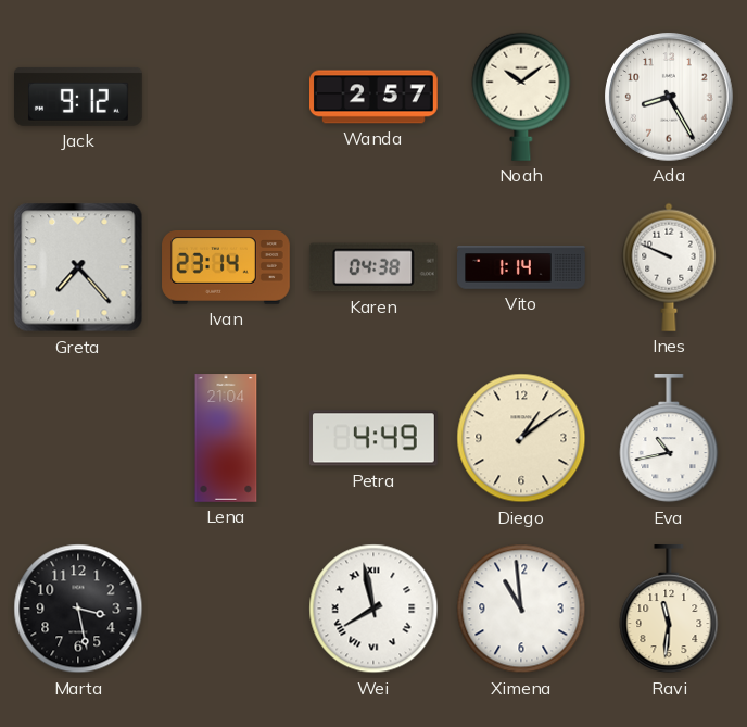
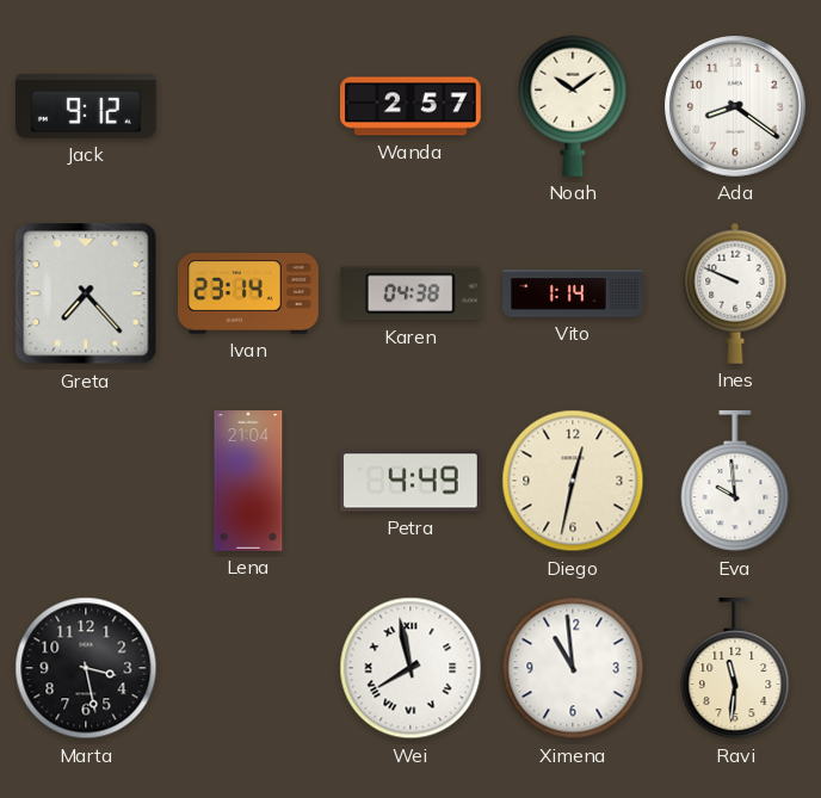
Ada: 8:25 -> 8:21 (736, 107)
Diego: 1:09 -> 12:32 (573, 481)
Eva: 10:43 -> 9:59 (735, 482)
